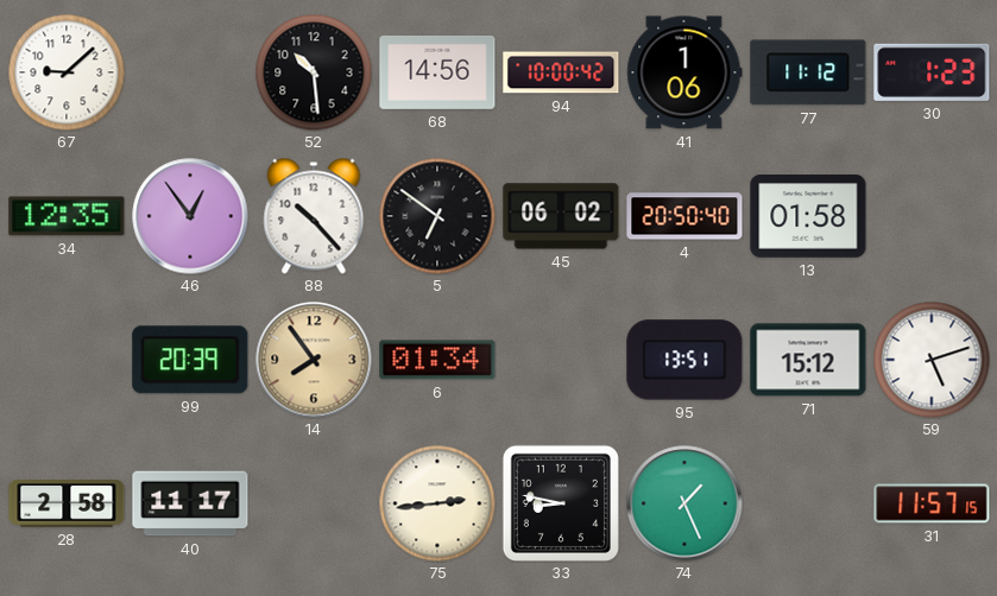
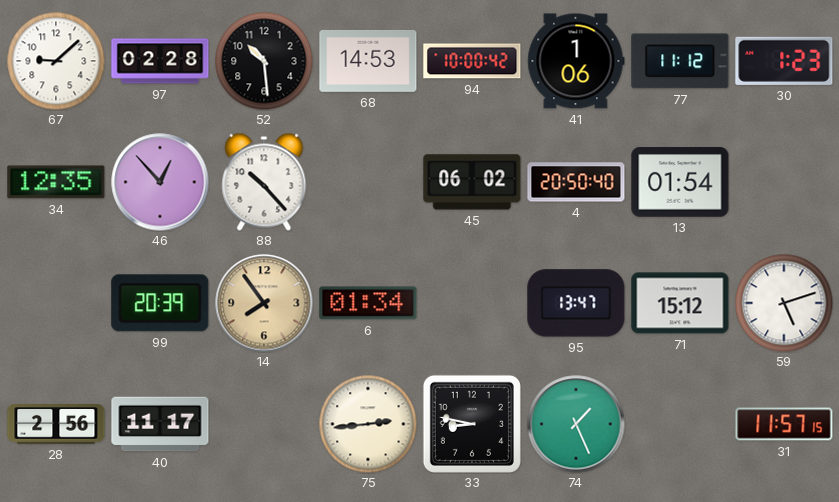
97: none -> 02:28 (160, 61)
68: 14:56 -> 14:53 (368, 61)
46: 12:54 -> 12:53 (160, 182)
5: 6:51 -> none (437, 216)
13: 01:58 -> 01:54 (680, 182)
95: 13:51 -> 13:47 (576, 303)
28: 2:58 -> 2:56 (56, 424)
